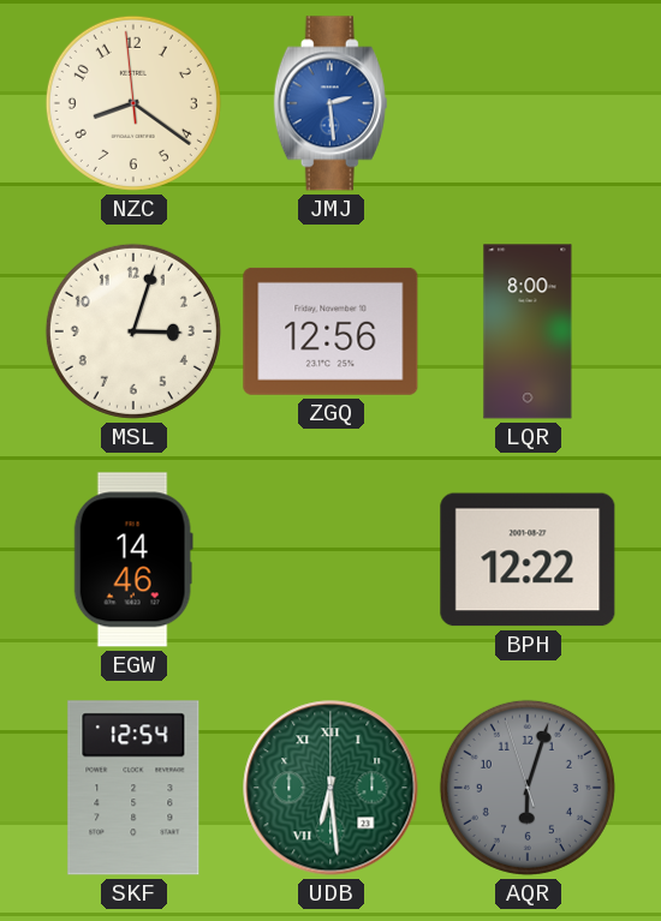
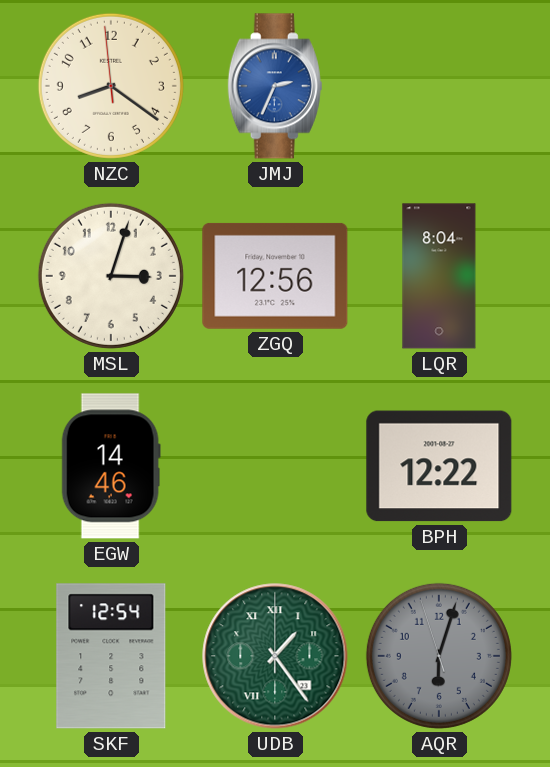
JMJ: 2:29 -> 2:34 (275, 86)
LQR: 8:00 -> 8:04 (439, 276)
UDB: 6:29 -> 1:24 (275, 656)
